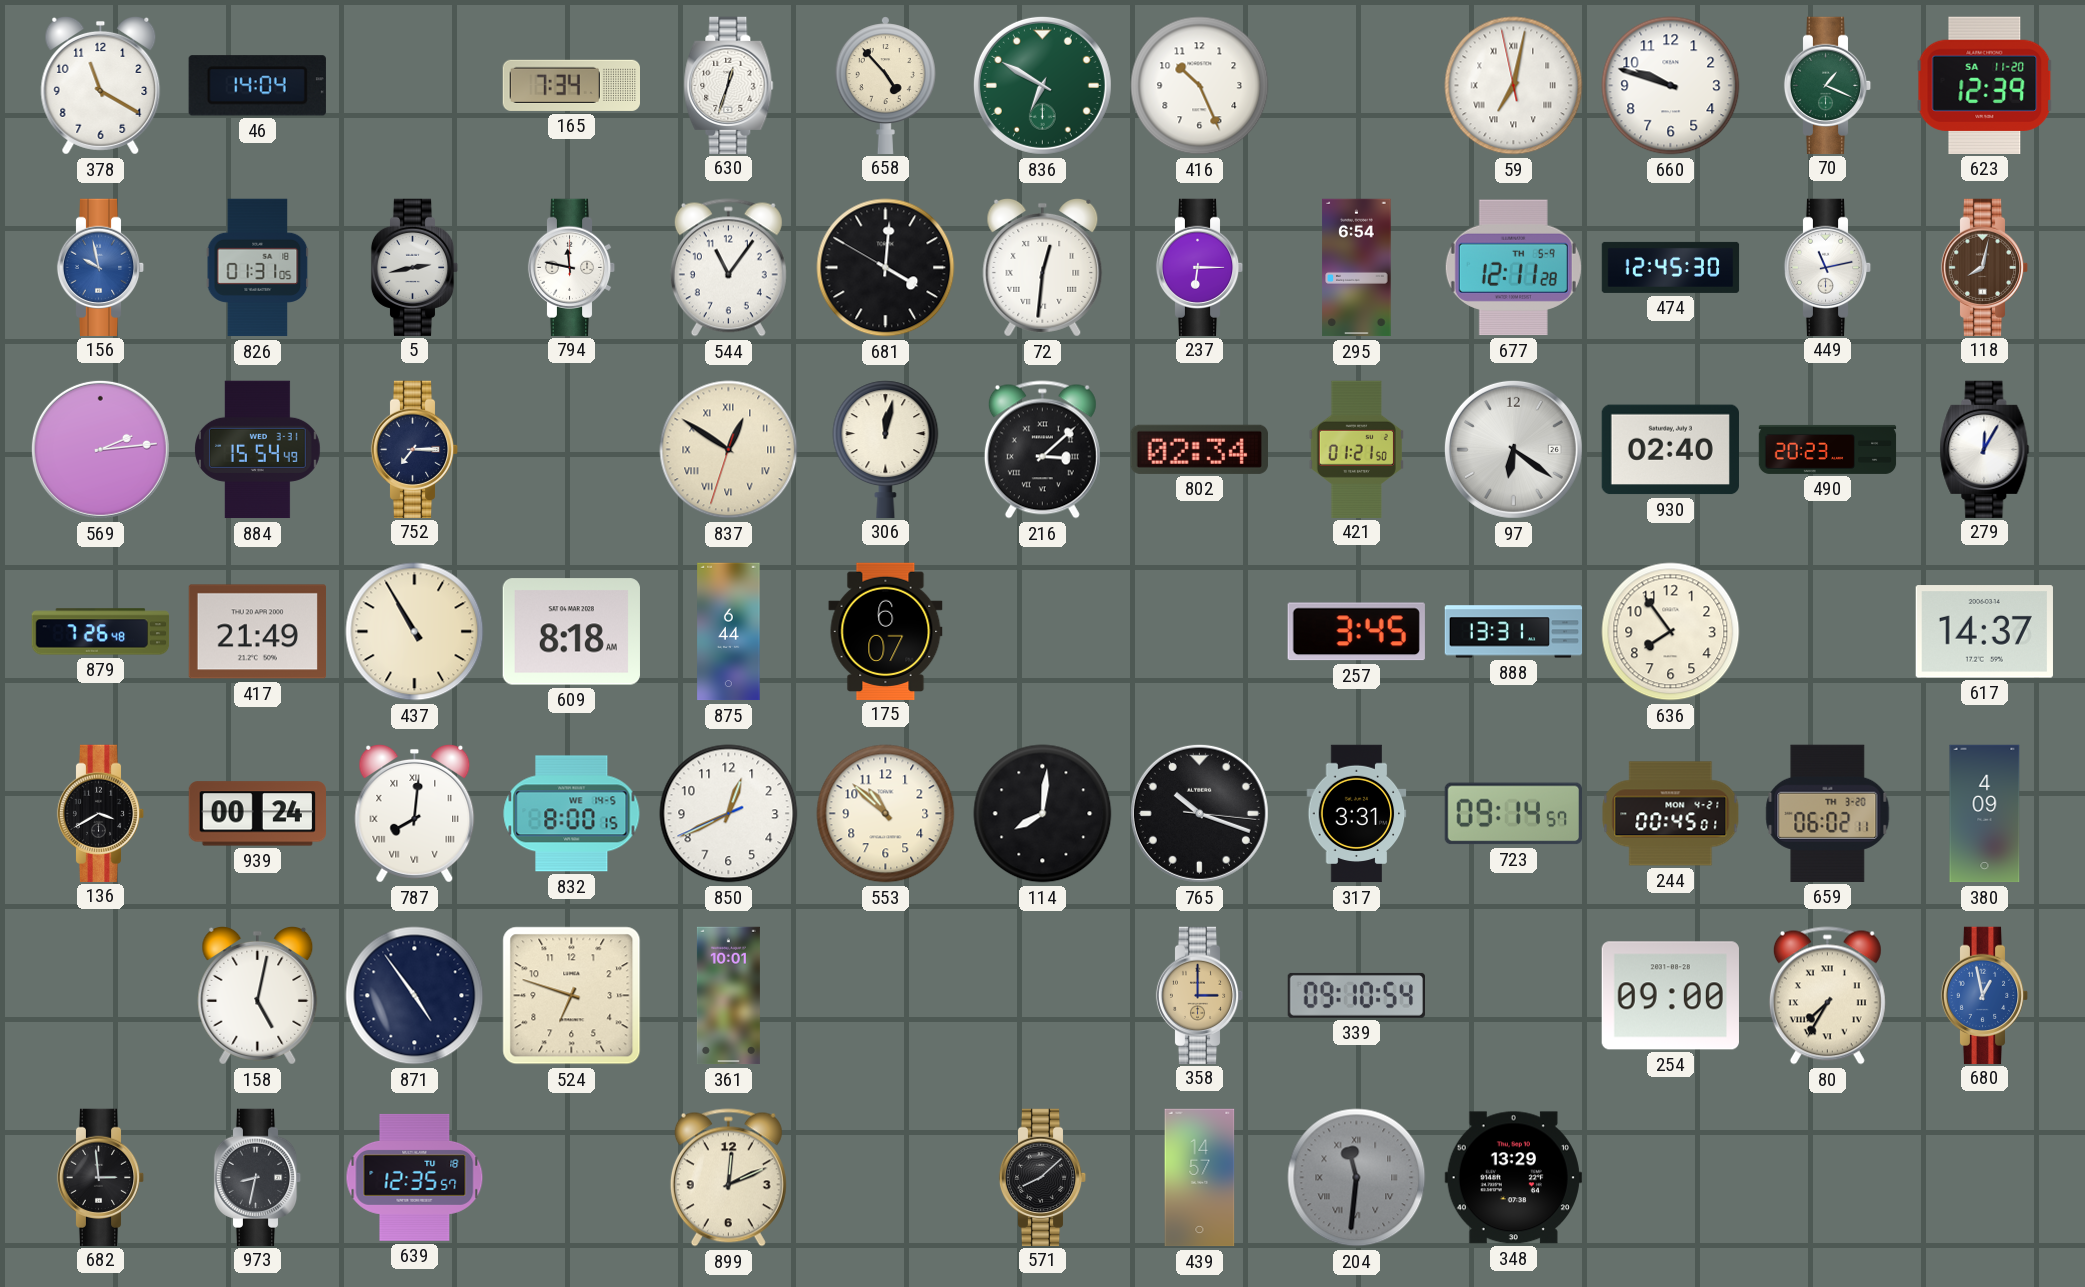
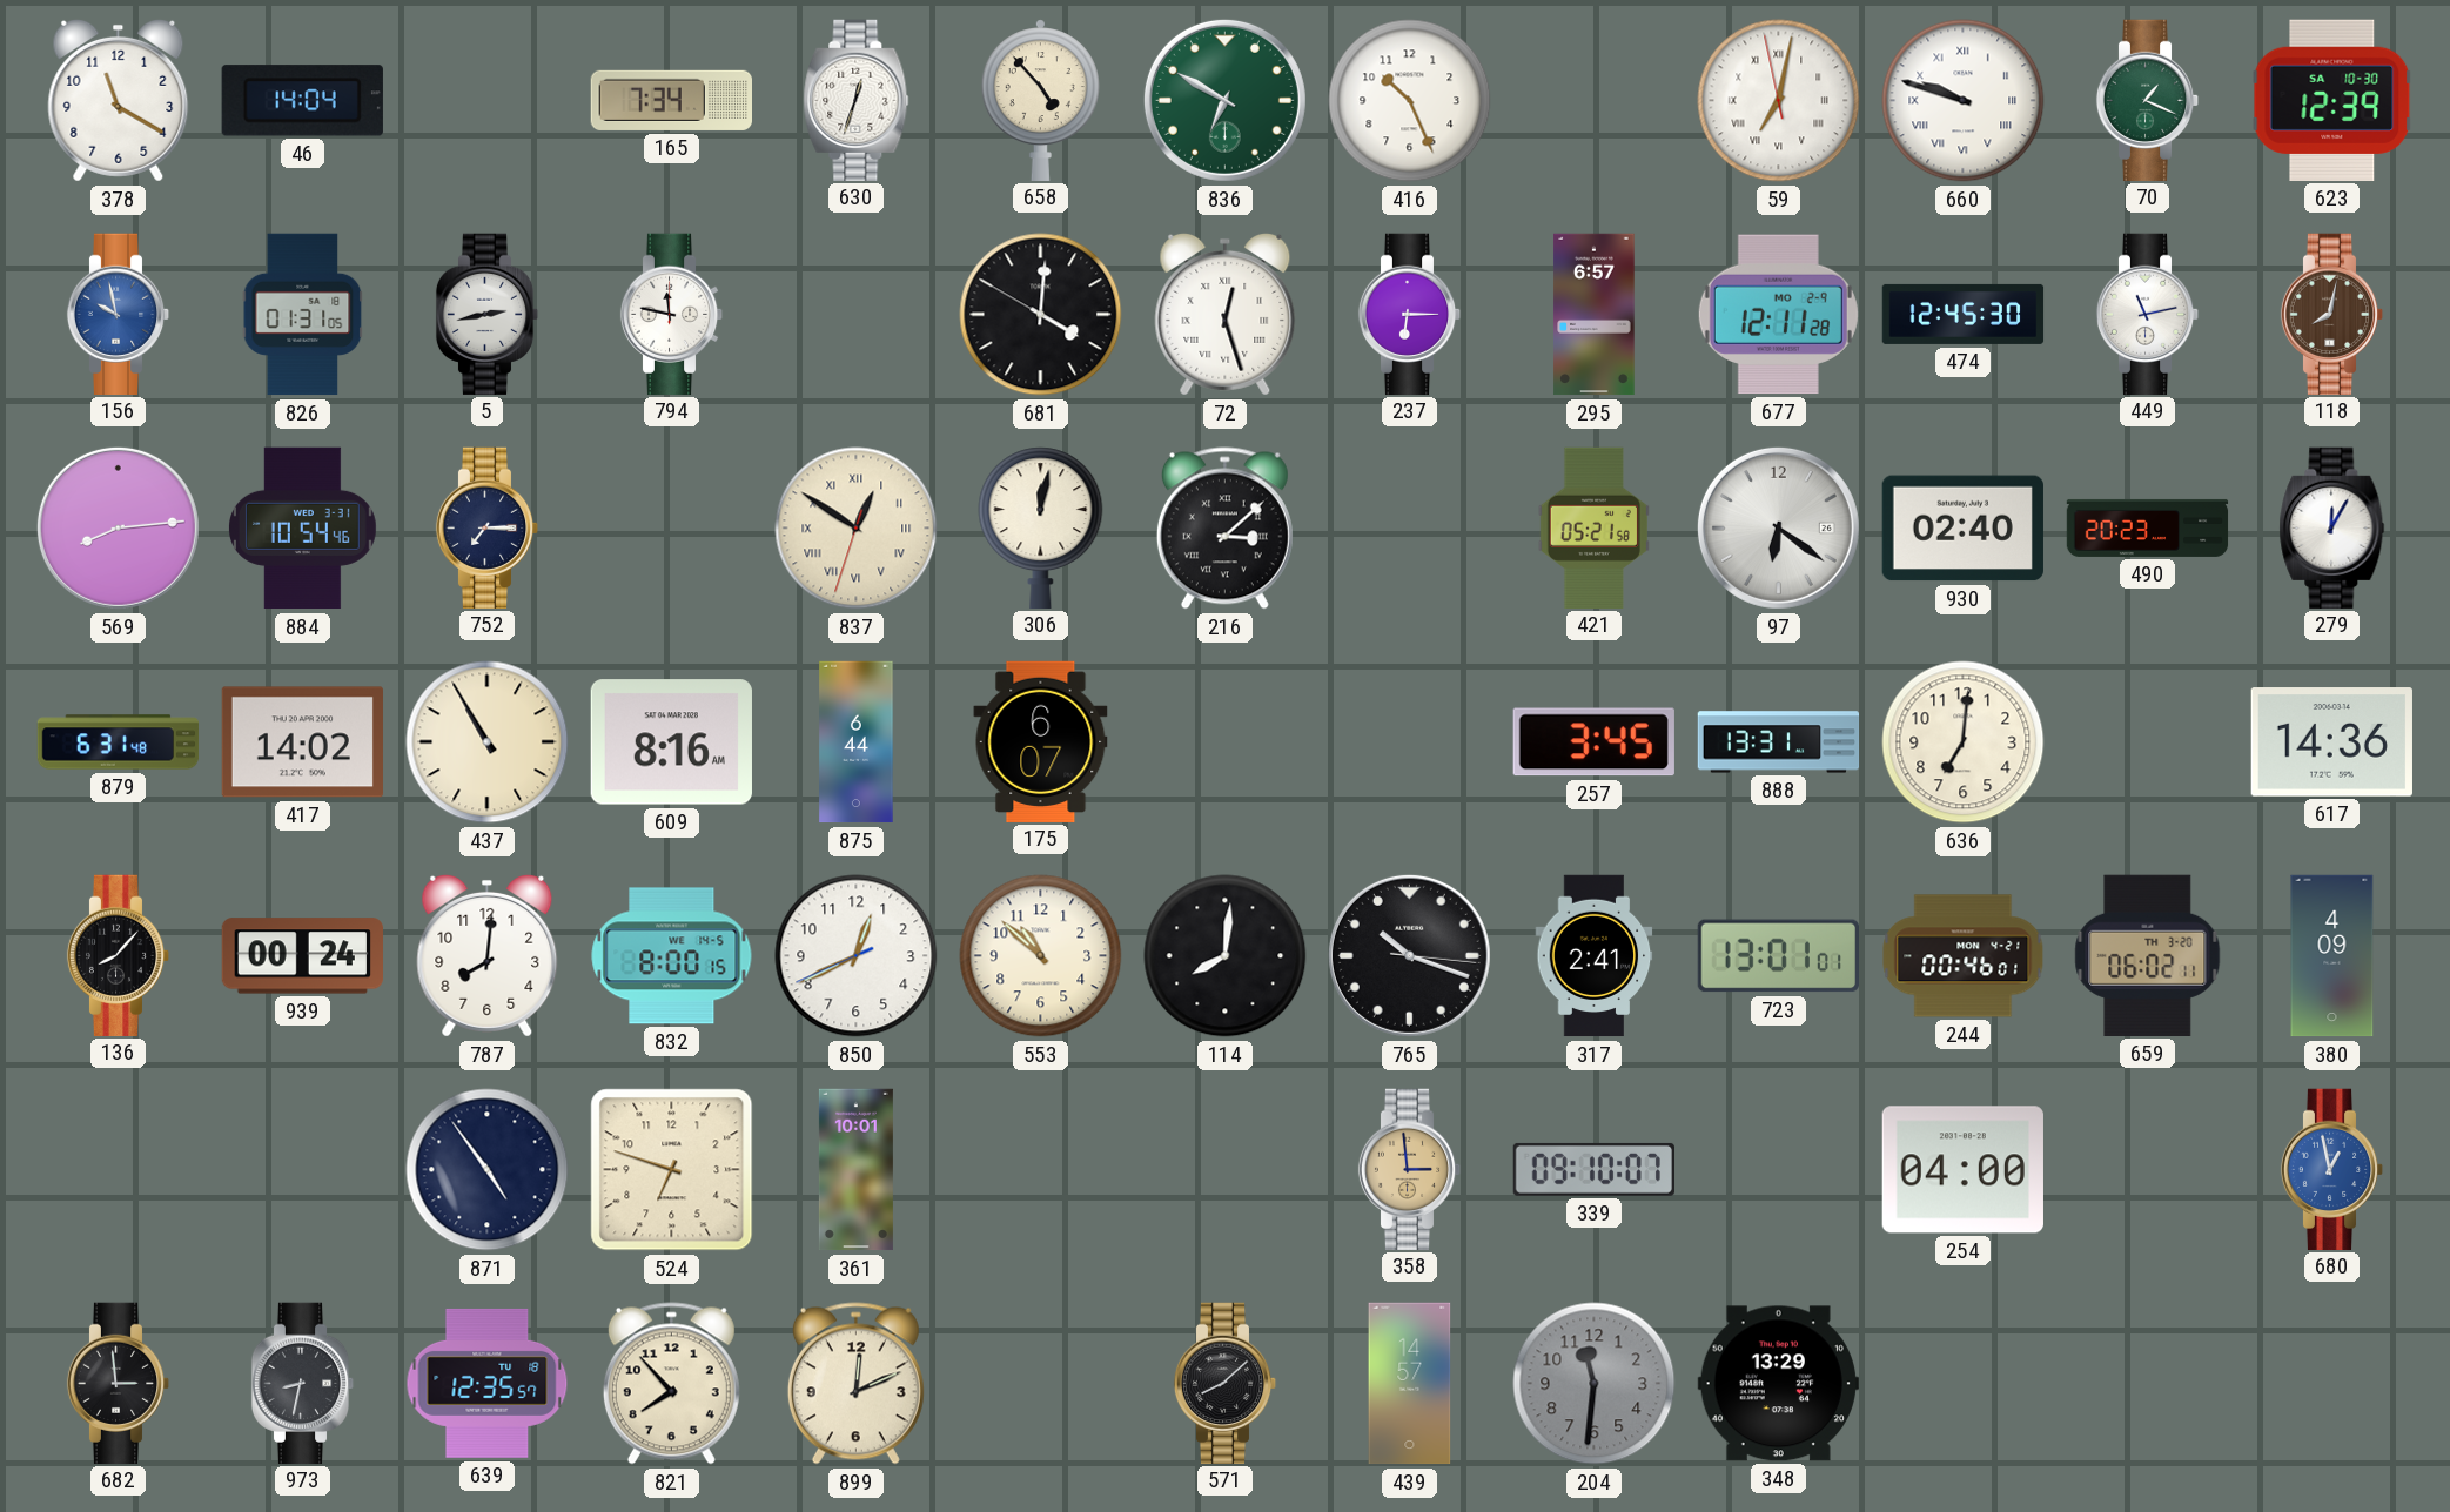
660 numerals: Arabic -> Roman (1964, 101)
623 date: SA 11-20 -> SA 10-30 (2332, 100)
544: 11:06 -> none (728, 268)
72: 12:31 -> 12:27 (1226, 314)
295: 6:54 -> 6:57 (1595, 315)
677 date: TH 5-9 -> MO 2-9 (1778, 315)
569: 2:14 -> 8:14 (118, 527)
884: 15:54 -> 10:54 (303, 529)
802: 02:34 -> none (1199, 449)
421: 01:21 -> 05:21 (1593, 527)
879: 7:26 -> 6:31 (119, 742)
417: 21:49 -> 14:02 (302, 742)
609: 8:18 -> 8:16 (671, 742)
636: 7:54 -> 7:01 (1964, 742)
617: 14:37 -> 14:36 (2331, 742)
136: 3:40 -> 8:07 (119, 955)
787 numerals: Roman -> Arabic (488, 955)
317: 3:31 -> 2:41 (1595, 956)
723: 09:14 -> 13:01 (1778, 956)
244: 00:45 -> 00:46 (1964, 956)
158: 5:02 -> none (258, 995)
358: 3:00 -> 2:59 (1410, 1169)
339: 09:10:54 -> 09:10:07 (1593, 1169)
254: 09:00 -> 04:00 (1962, 1170)
80: 7:35 -> none (1827, 996)
821: none -> 7:53 (671, 1384)
204 numerals: Roman -> Arabic (1595, 1384)
